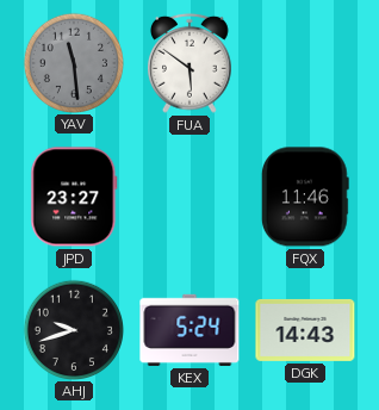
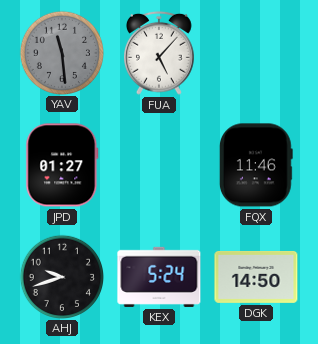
FUA: 5:51 -> 5:07 (160, 53)
JPD: 23:27 -> 01:27 (62, 165)
DGK: 14:43 -> 14:50 (256, 277)
